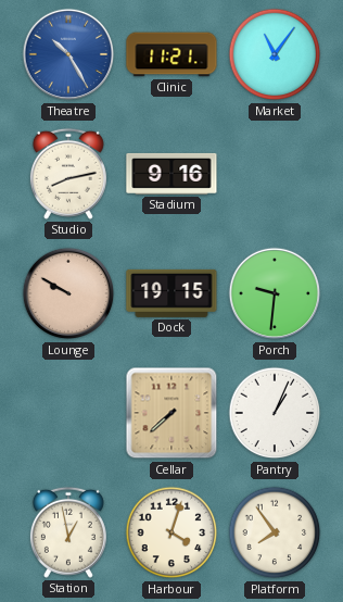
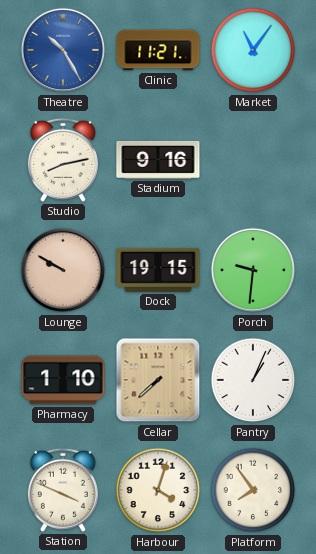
Pharmacy: none -> 1:10 (63, 380)
Station: 12:58 -> 3:49 (63, 490)
